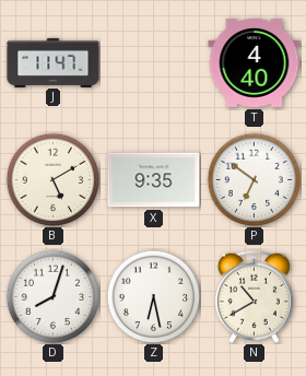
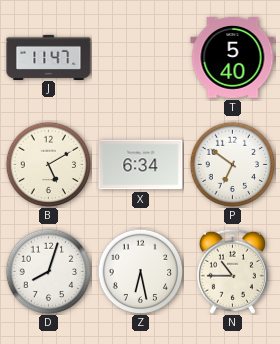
T: 4:40 -> 5:40 (233, 57)
X: 9:35 -> 6:34 (141, 165)
N: 10:40 -> 10:45 (232, 271)
